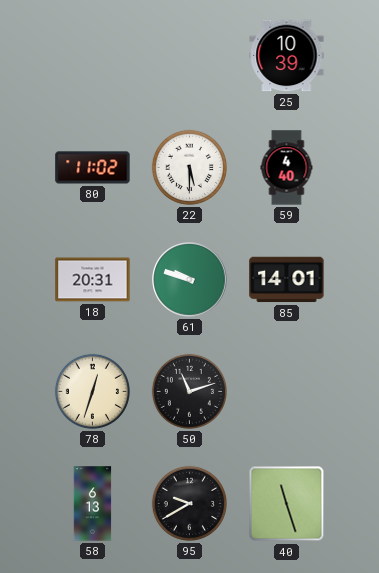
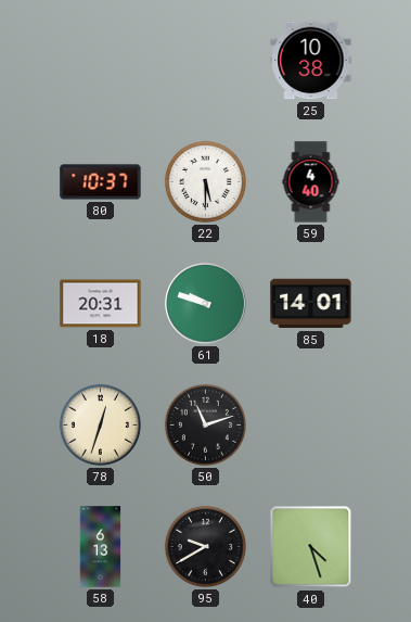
25: 10:39 -> 10:38 (311, 61)
80: 11:02 -> 10:37 (101, 182)
40: 11:27 -> 4:27 (311, 547)
